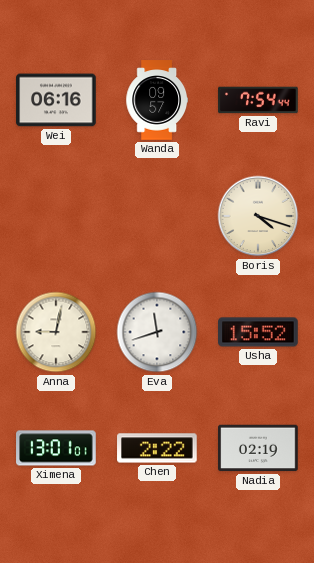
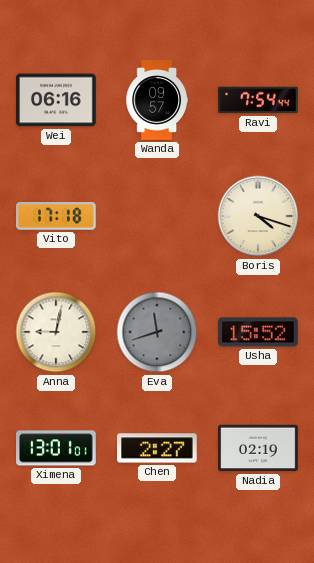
Vito: none -> 17:18 (56, 217)
Eva dial: white -> grey (157, 332)
Chen: 2:22 -> 2:27 (157, 448)
